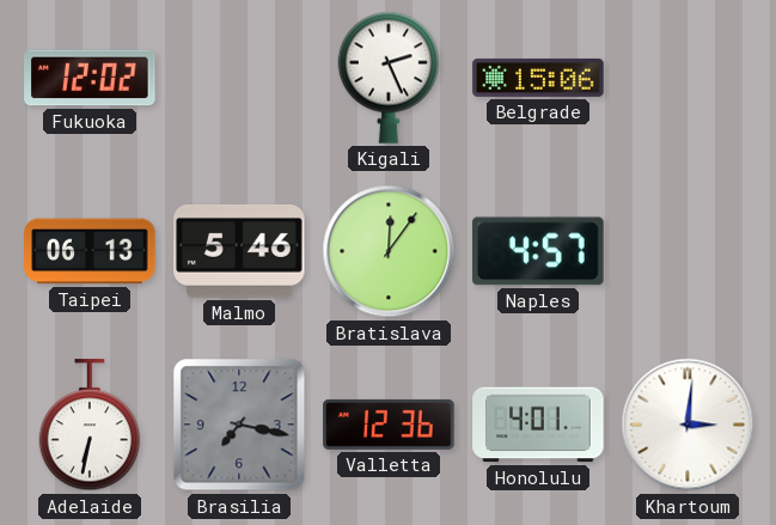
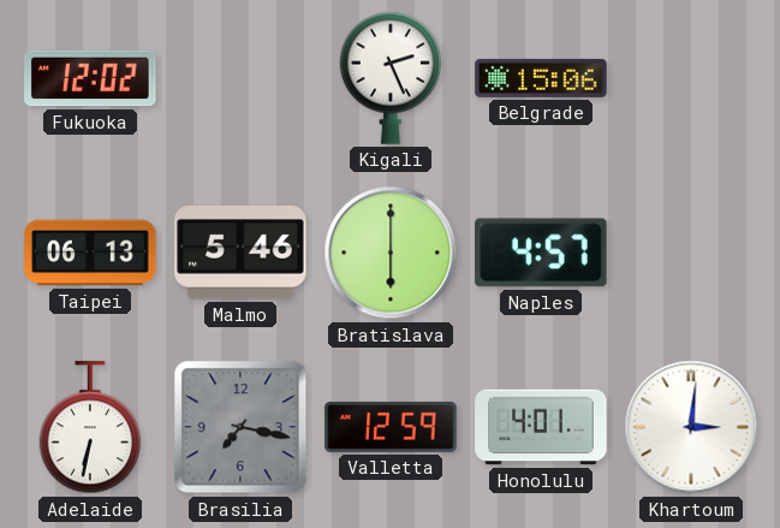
Bratislava: 12:06 -> 6:00 (391, 253)
Valletta: 12:36 -> 12:59 (391, 427)
